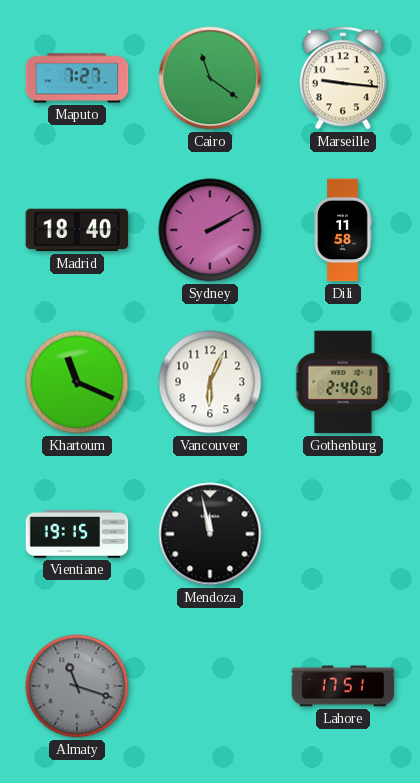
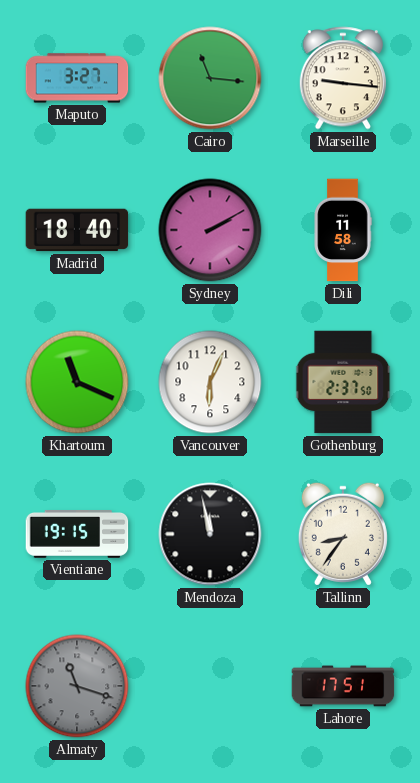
Maputo: 7:27 -> 3:27 (77, 78)
Cairo: 11:21 -> 11:16 (210, 78)
Gothenburg: 2:40 -> 2:37 (343, 382)
Tallinn: none -> 8:36 (343, 534)
